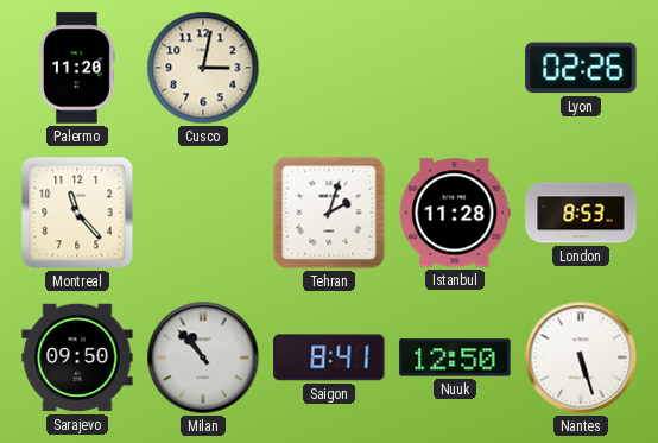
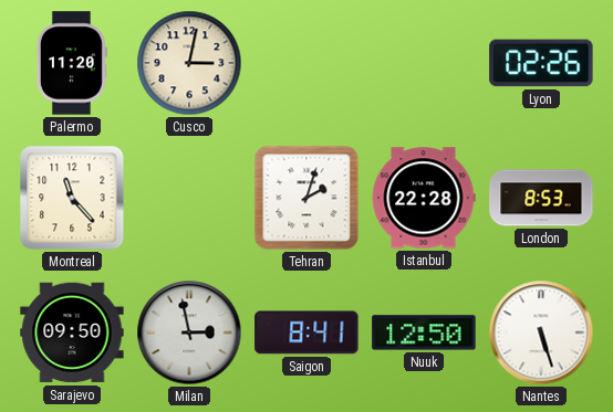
Istanbul: 11:28 -> 22:28 (424, 198)
Milan: 10:53 -> 2:58 (189, 332)
